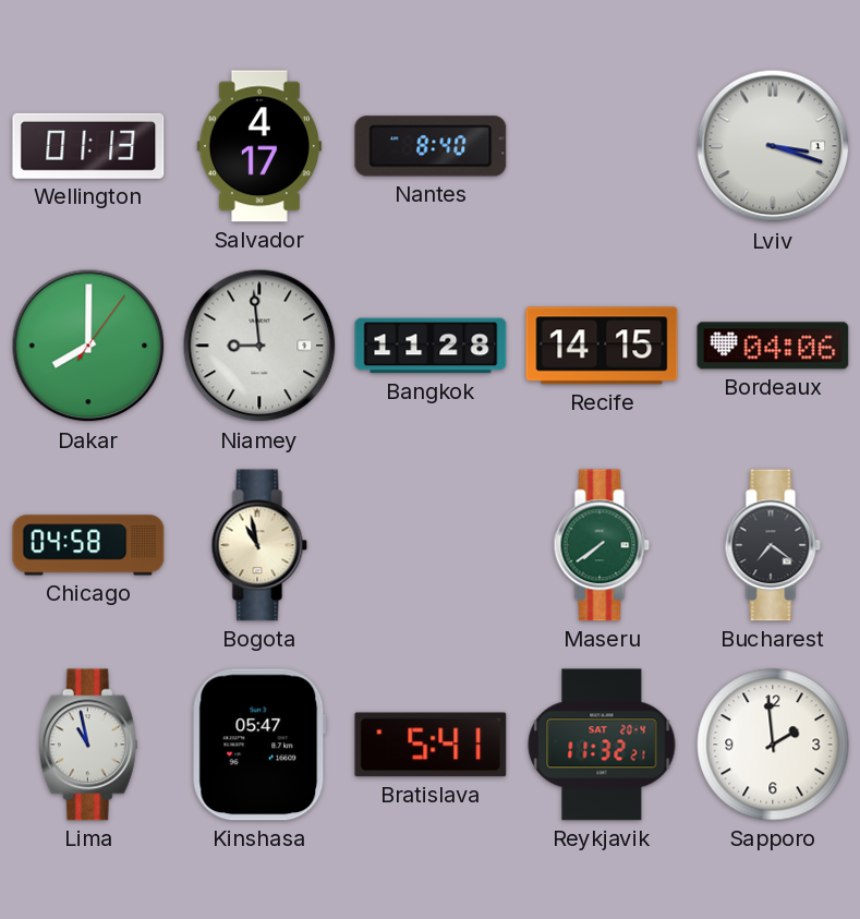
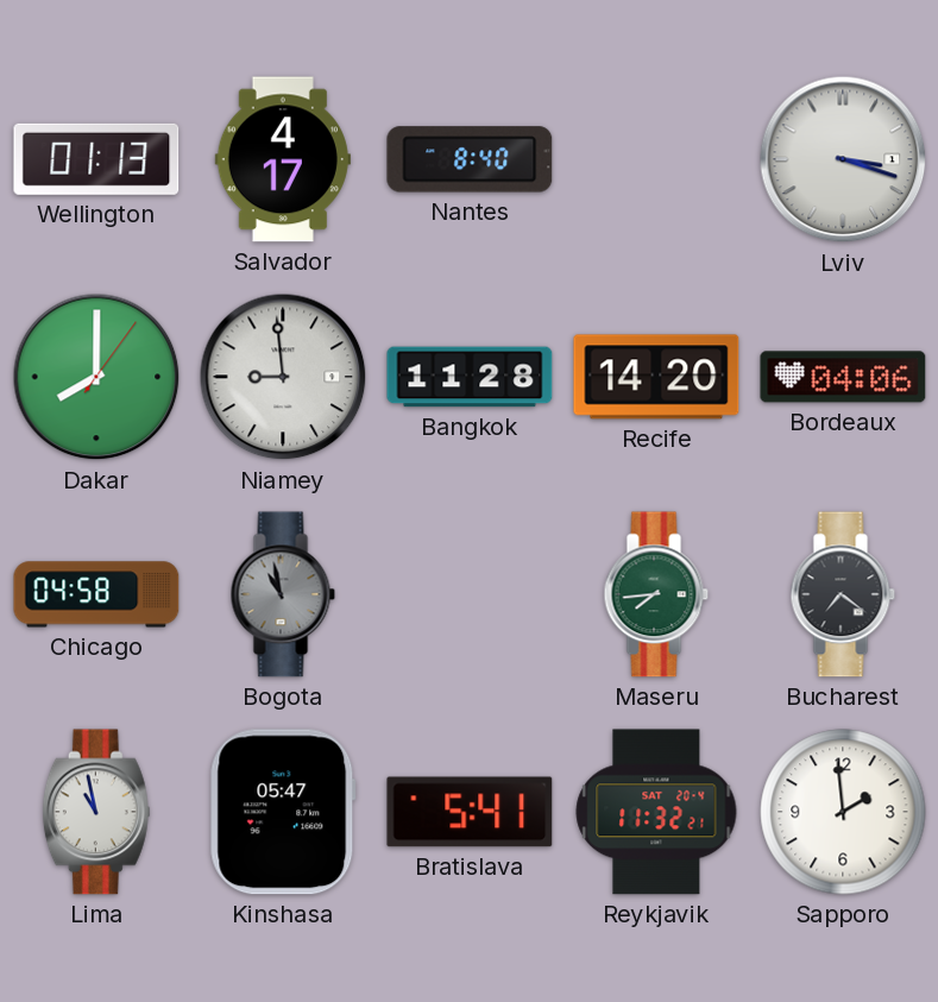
Recife: 14:15 -> 14:20 (656, 377)
Bogota dial: cream -> grey (283, 594)
Maseru: 7:39 -> 7:44 (656, 594)
